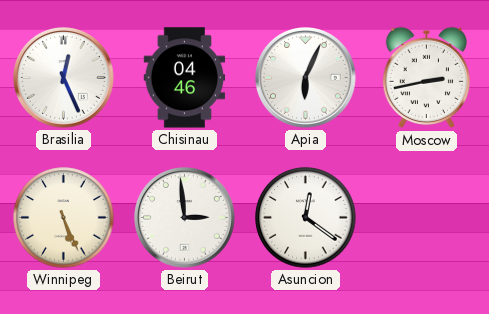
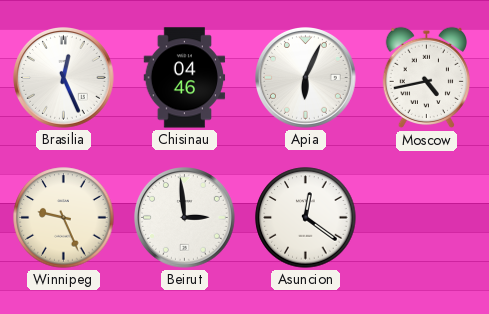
Moscow: 2:43 -> 4:43 (426, 78)
Winnipeg: 5:26 -> 9:26 (64, 218)
